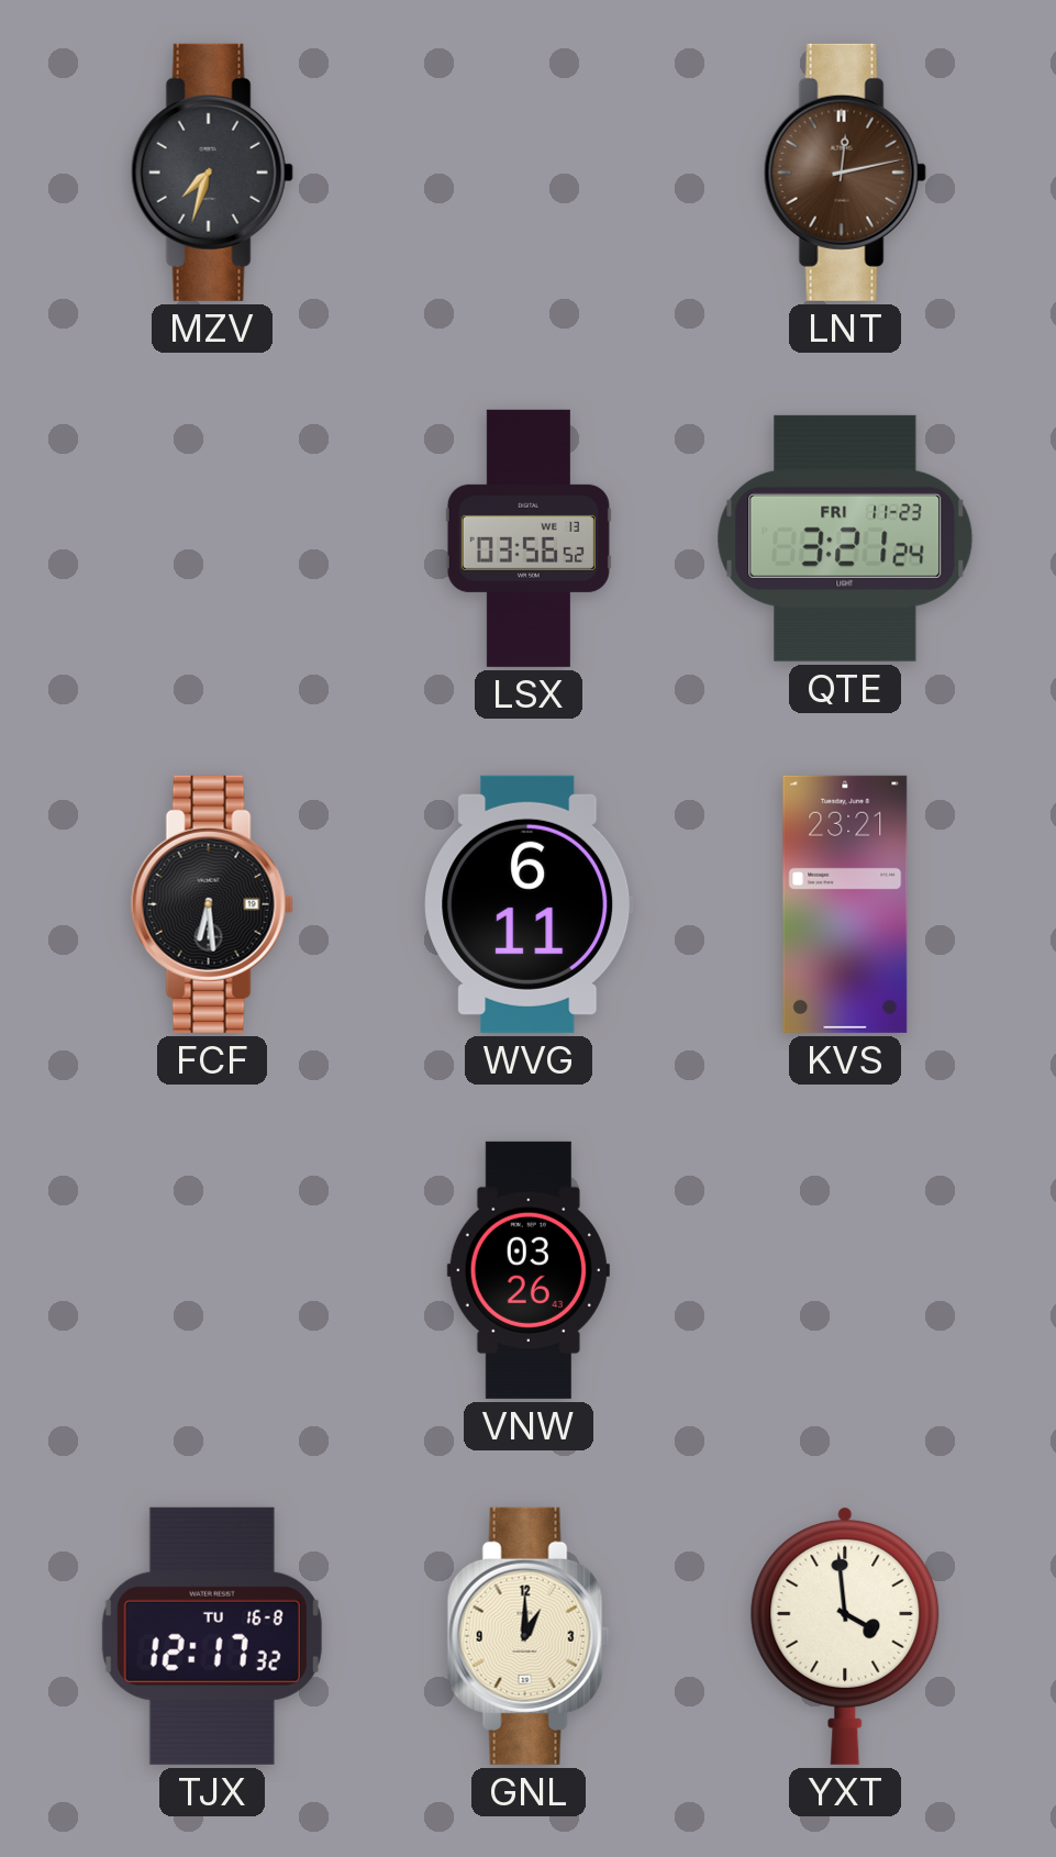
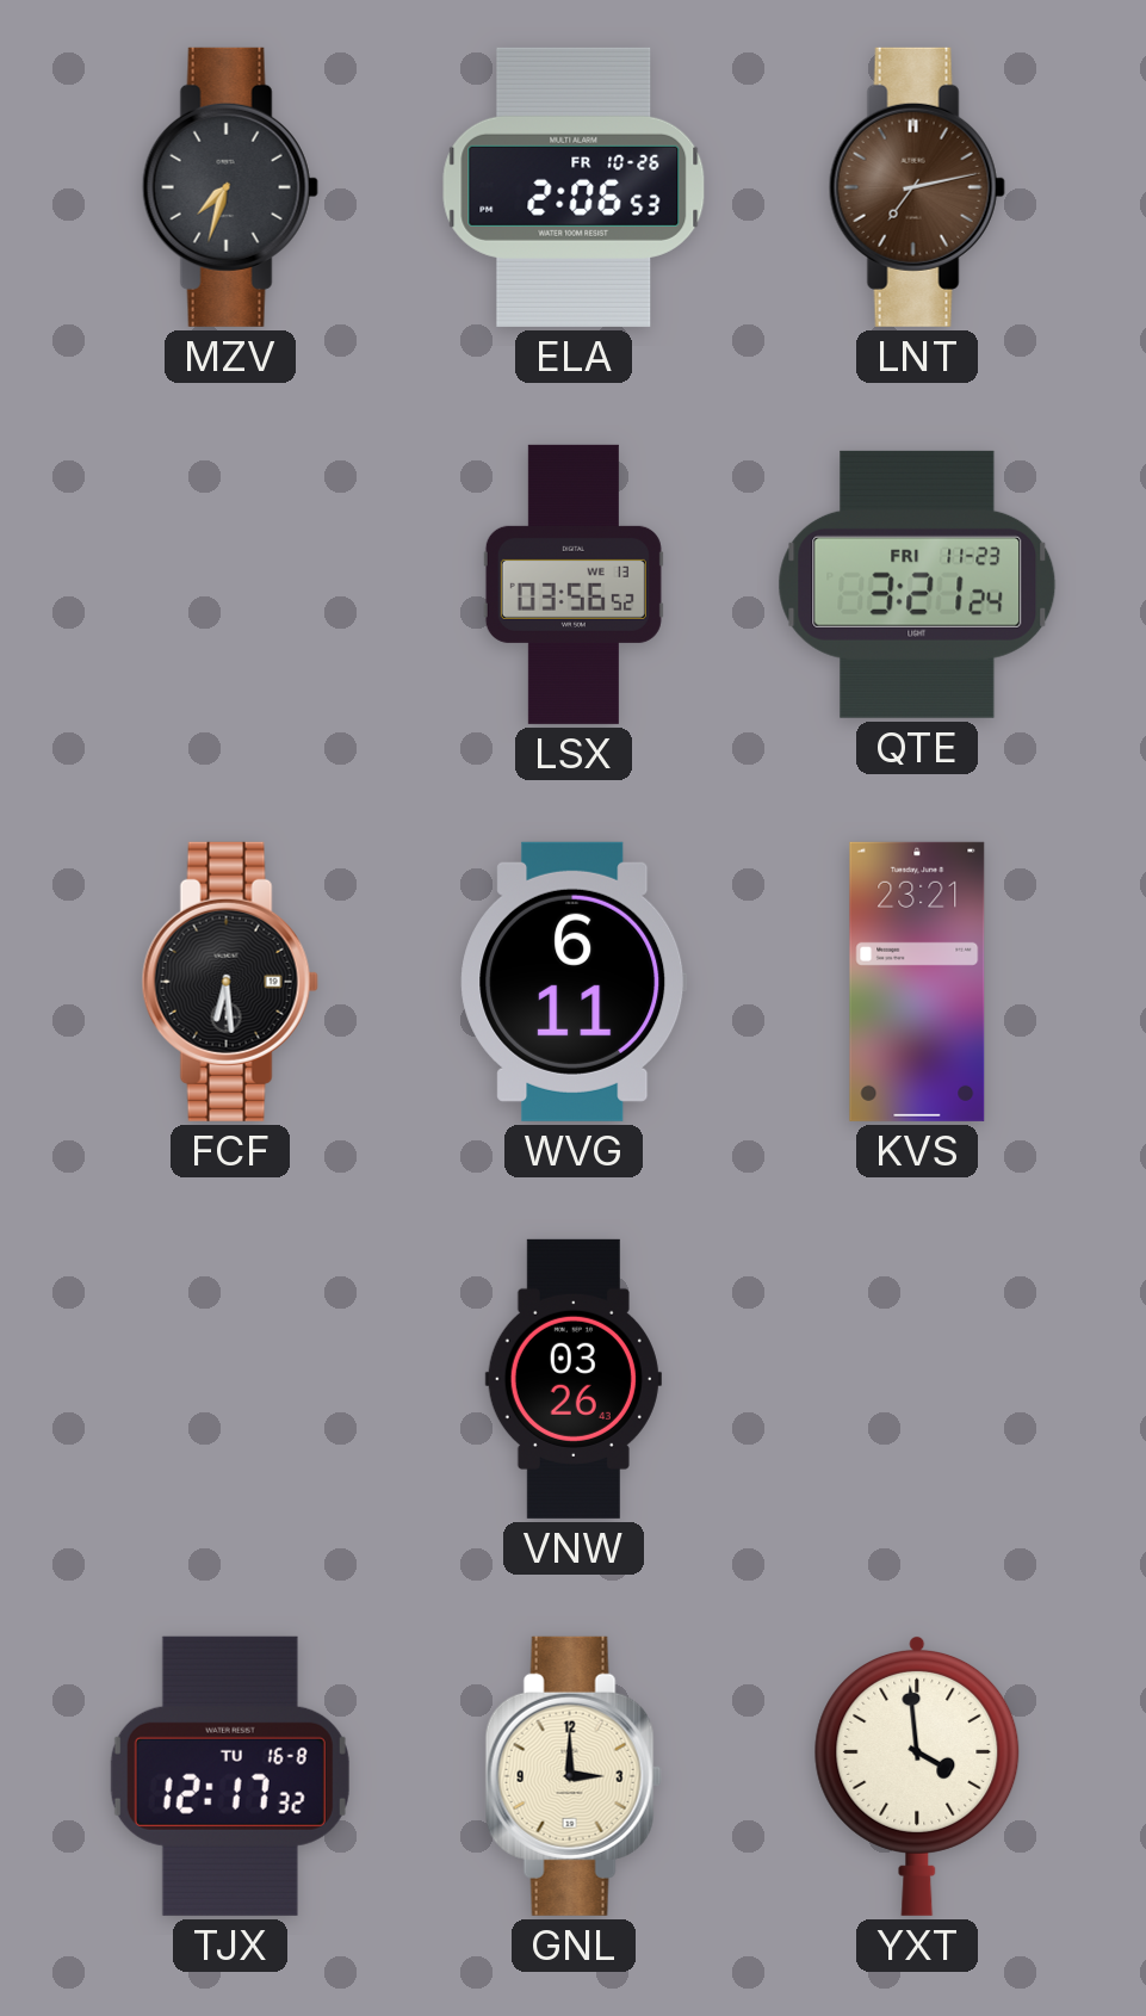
ELA: none -> 2:06 (574, 187)
LNT: 12:13 -> 7:13 (917, 187)
GNL: 1:00 -> 3:00 (574, 1776)
